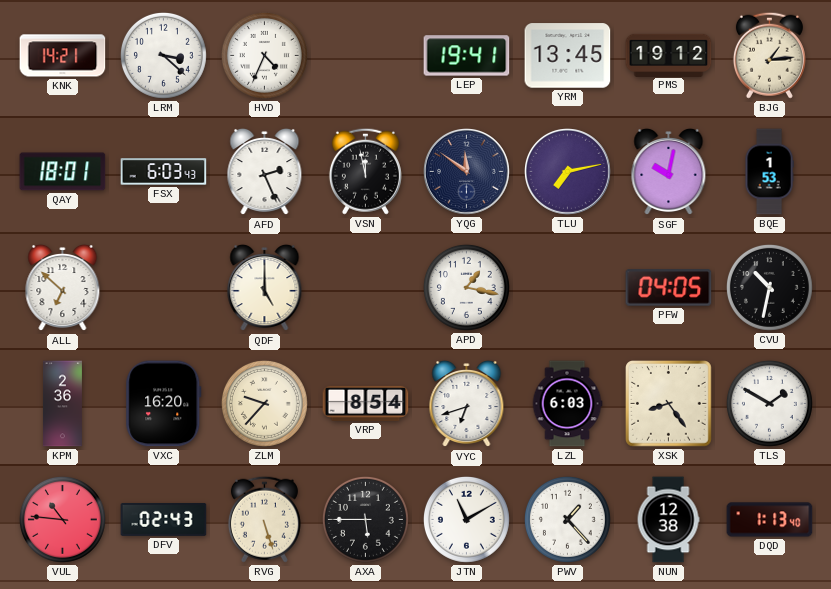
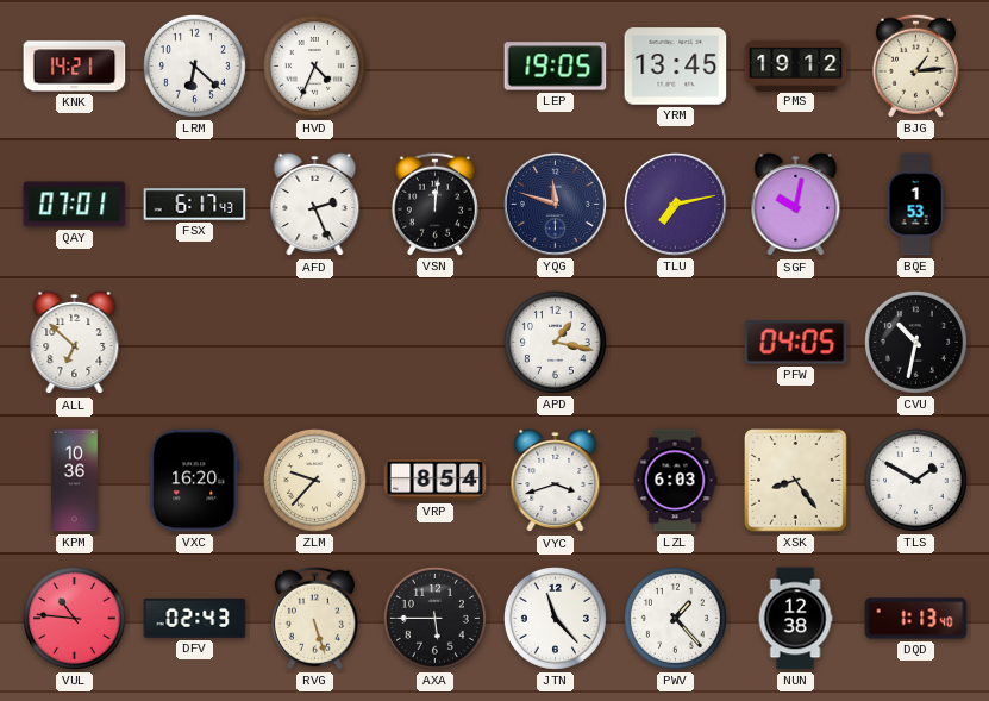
LRM: 3:22 -> 6:22 (194, 65)
LEP: 19:41 -> 19:05 (556, 67)
QAY: 18:01 -> 07:01 (75, 205)
FSX: 6:03 -> 6:17 (195, 205)
VSN: 11:58 -> 12:01 (434, 204)
YQG: 11:51 -> 11:48 (556, 205)
QDF: 5:00 -> none (265, 288)
KPM: 2:36 -> 10:36 (74, 481)
VYC: 6:42 -> 3:42 (556, 481)
JTN: 11:10 -> 11:23 (555, 618)
